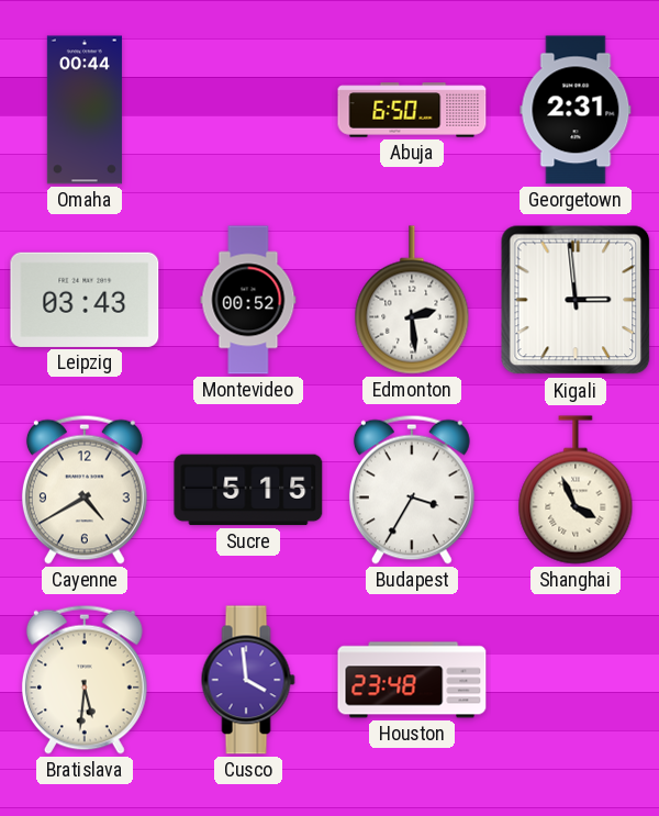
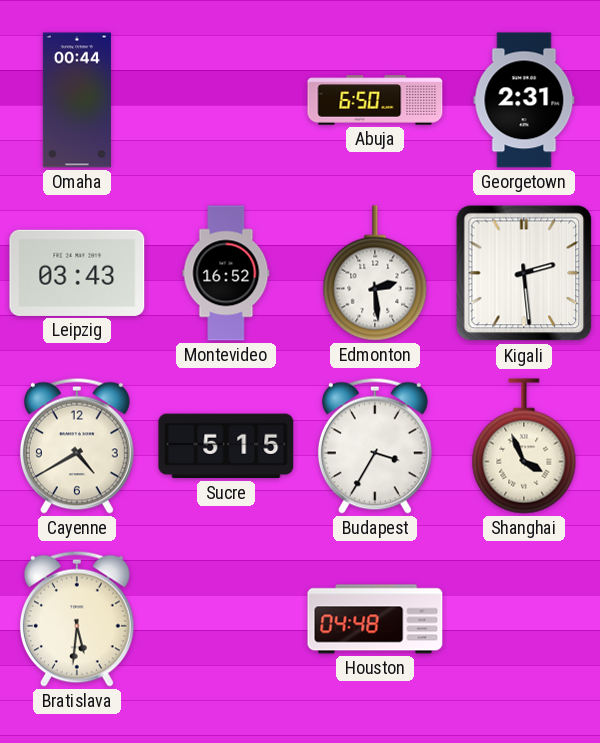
Montevideo: 00:52 -> 16:52 (226, 273)
Kigali: 2:59 -> 2:29 (524, 273)
Cusco: 3:59 -> none (248, 680)
Houston: 23:48 -> 04:48 (375, 619)
